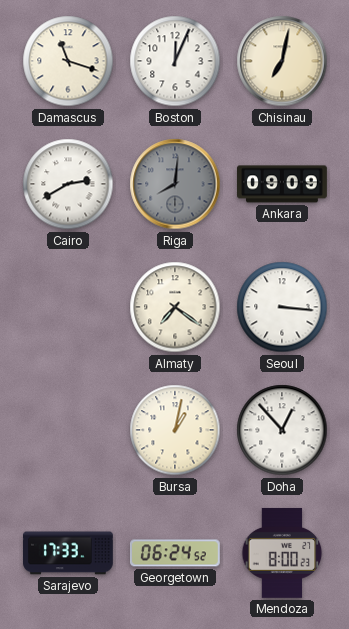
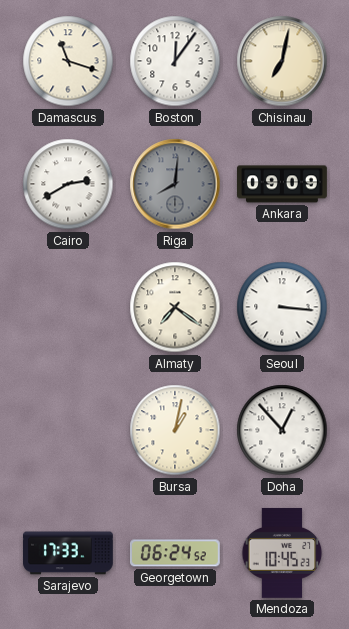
Boston: 12:04 -> 12:06 (175, 61)
Mendoza: 8:00 -> 10:45 (282, 553)
